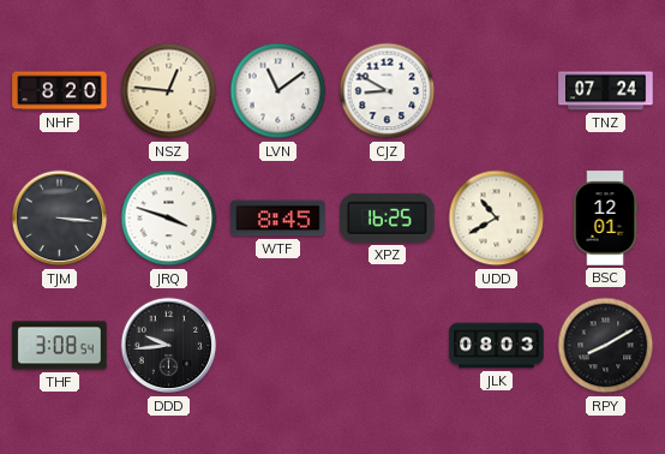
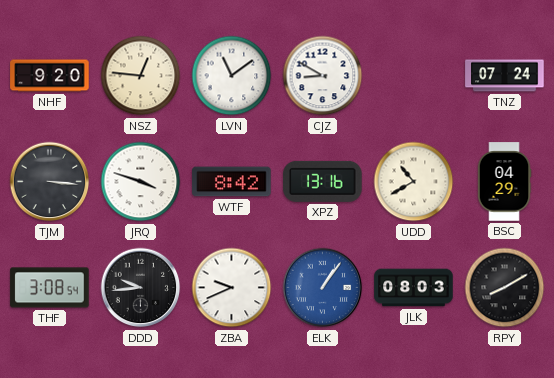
NHF: 8:20 -> 9:20 (50, 76)
WTF: 8:45 -> 8:42 (232, 182)
XPZ: 16:25 -> 13:16 (323, 181)
BSC: 12:01 -> 04:29 (504, 182)
ZBA: none -> 9:41 (232, 288)
ELK: none -> 1:06 (323, 288)
